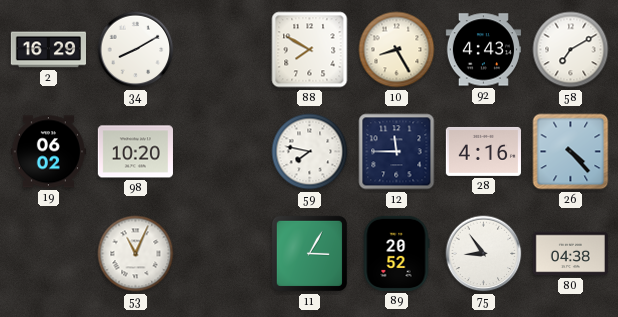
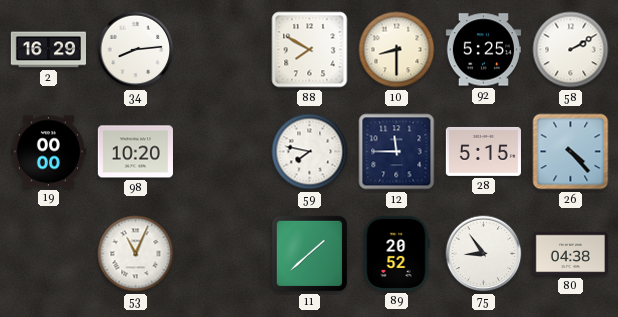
34: 8:10 -> 8:14 (136, 50)
10: 8:25 -> 8:30 (397, 50)
92: 4:43 -> 5:25 (483, 50)
58: 7:10 -> 2:10 (571, 50)
19: 06:02 -> 00:00 (48, 152)
28: 4:16 -> 5:15 (483, 151)
11: 3:05 -> 1:38 (309, 253)
